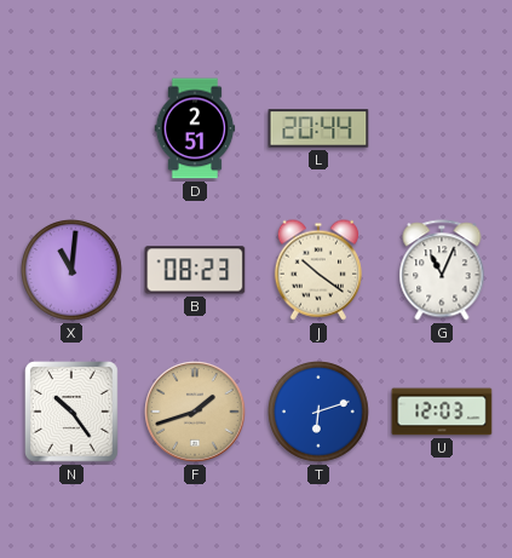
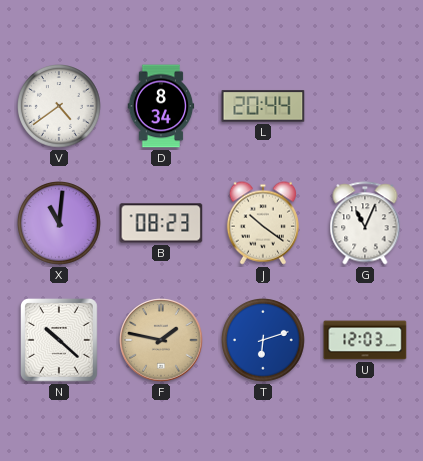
V: none -> 4:39 (60, 107)
D: 2:51 -> 8:34 (161, 106)
N: 10:24 -> 10:22 (60, 341)
F: 1:42 -> 1:47 (161, 340)
